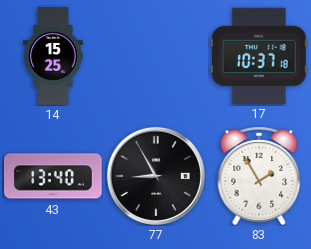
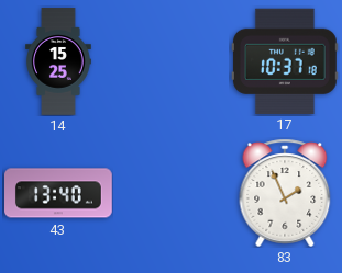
77: 8:55 -> none (156, 176)
83: 1:55 -> 1:56 (285, 193)
